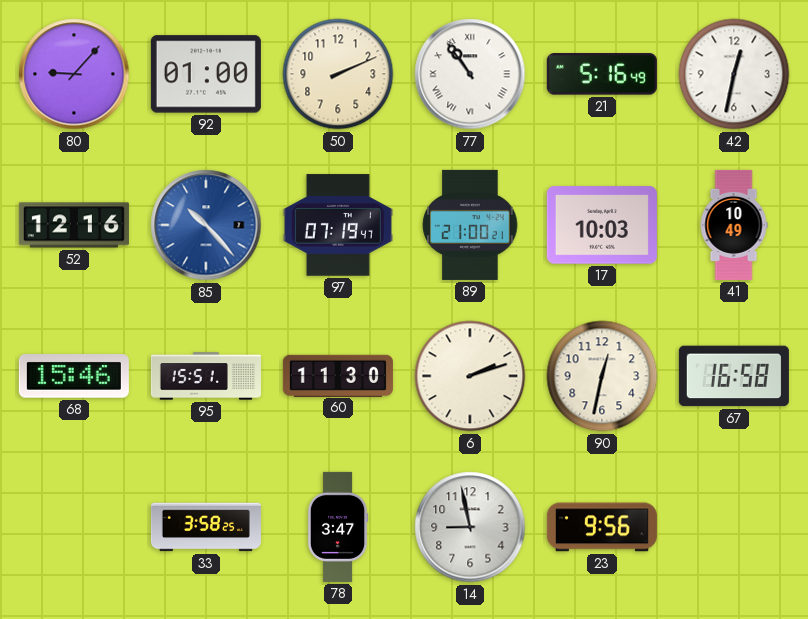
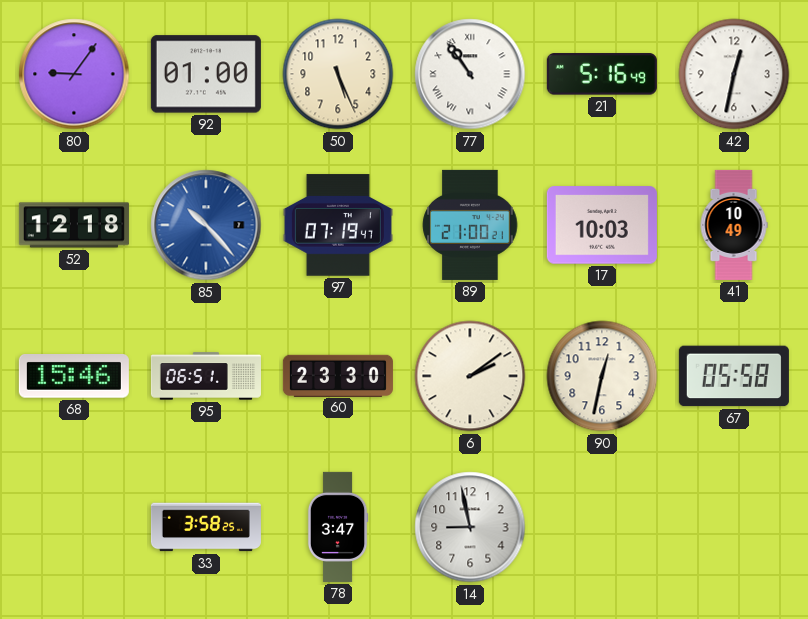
80: 9:07 -> 9:06 (74, 74)
50: 2:11 -> 5:26 (338, 74)
52: 12:16 -> 12:18 (74, 225)
95: 15:51 -> 06:51 (206, 376)
60: 11:30 -> 23:30 (338, 375)
6: 2:12 -> 2:09 (470, 376)
67: 16:58 -> 05:58 (734, 376)
23: 9:56 -> none (602, 527)
